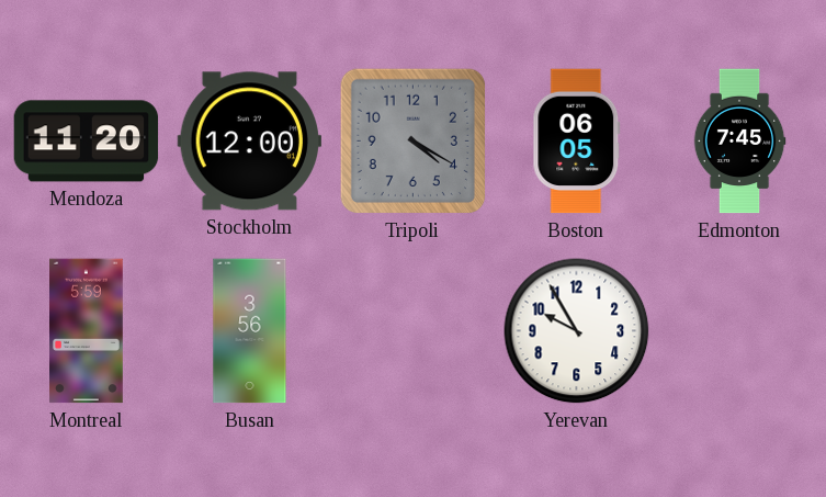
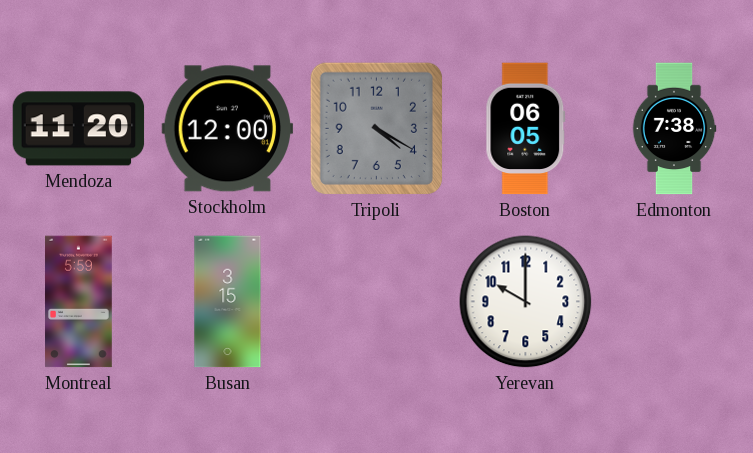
Edmonton: 7:45 -> 7:38 (674, 129)
Busan: 3:56 -> 3:15 (228, 302)
Yerevan: 9:55 -> 10:00 (526, 302)
